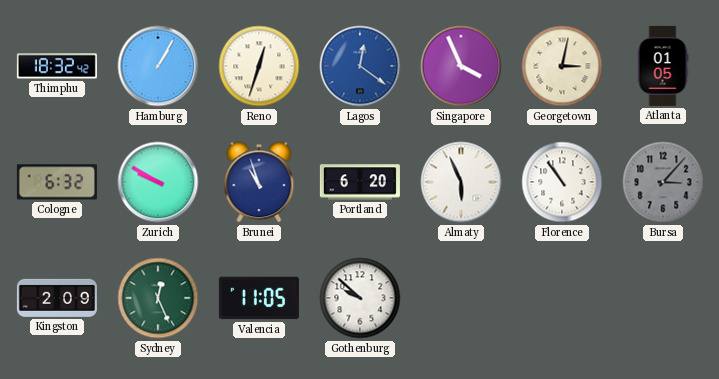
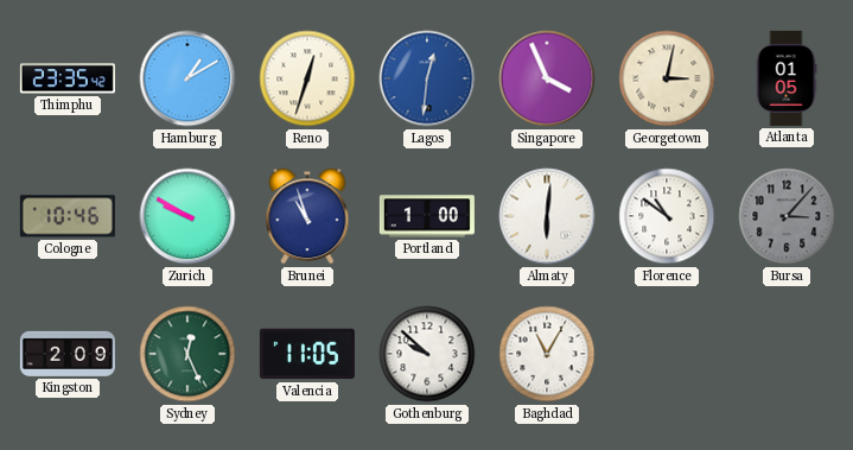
Thimphu: 18:32 -> 23:35 (68, 78)
Hamburg: 1:05 -> 1:10 (187, 78)
Lagos: 12:21 -> 12:31 (427, 78)
Cologne: 6:32 -> 10:46 (68, 216)
Portland: 6:20 -> 1:00 (427, 216)
Almaty: 5:56 -> 6:01 (547, 216)
Florence: 10:54 -> 10:51 (667, 216)
Baghdad: none -> 11:05 (547, 354)
